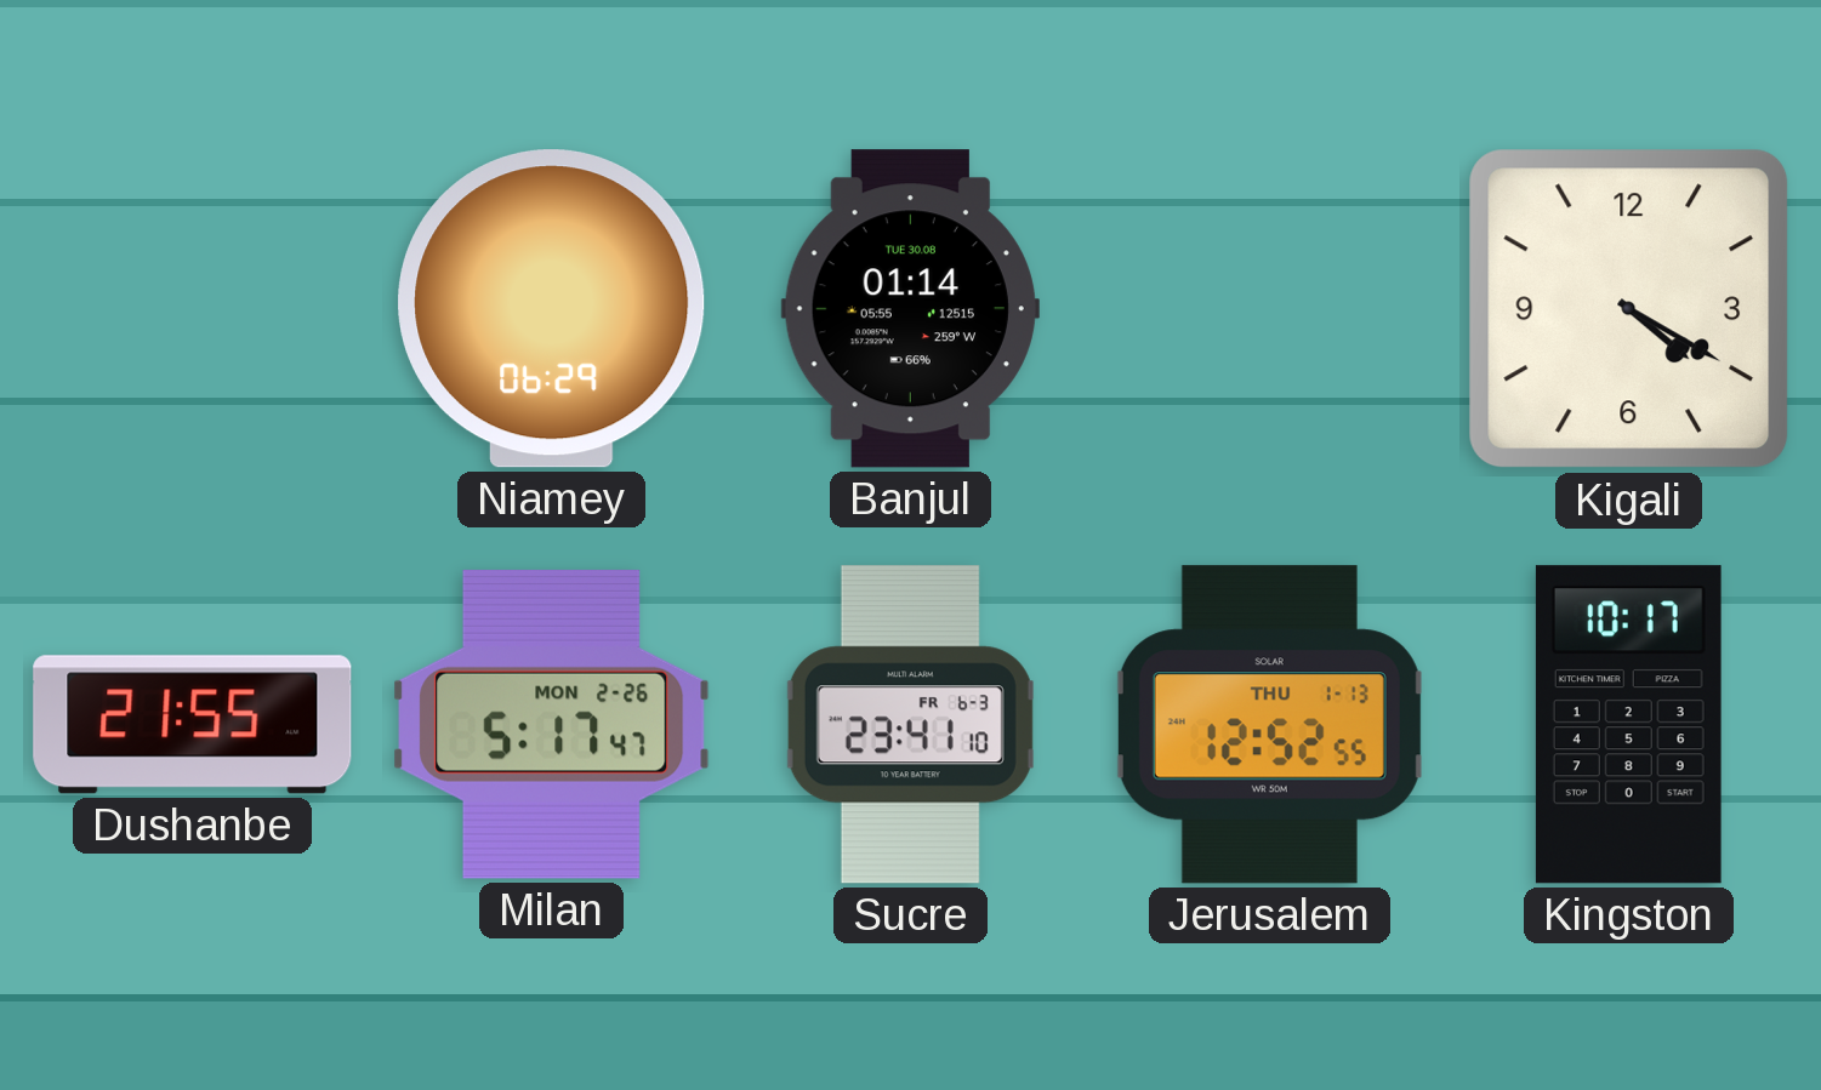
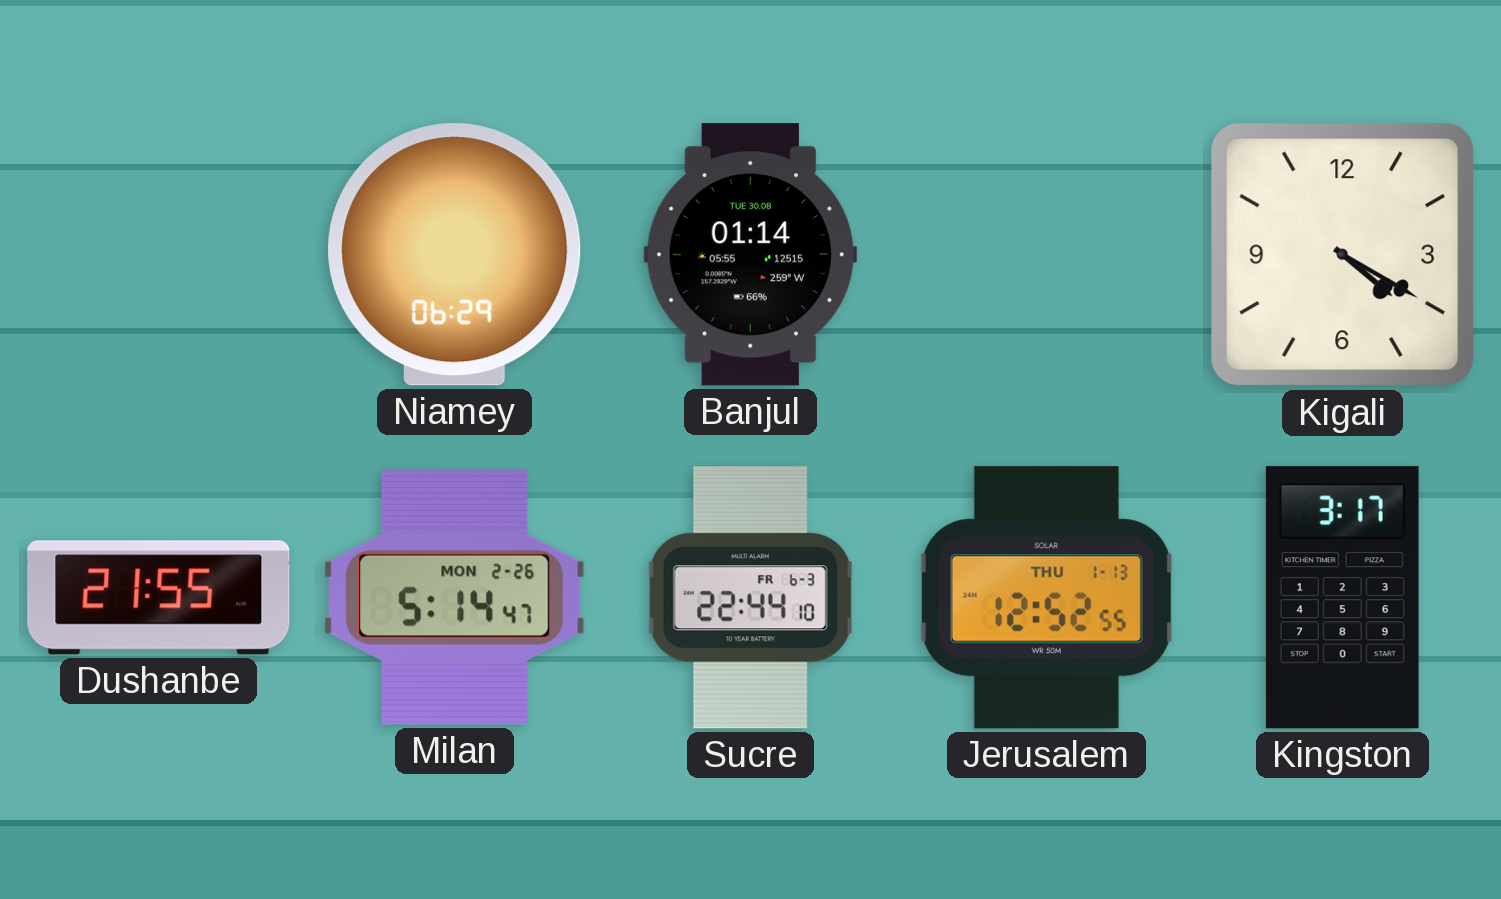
Milan: 5:17 -> 5:14 (455, 597)
Sucre: 23:41 -> 22:44 (750, 598)
Kingston: 10:17 -> 3:17 (1342, 598)
